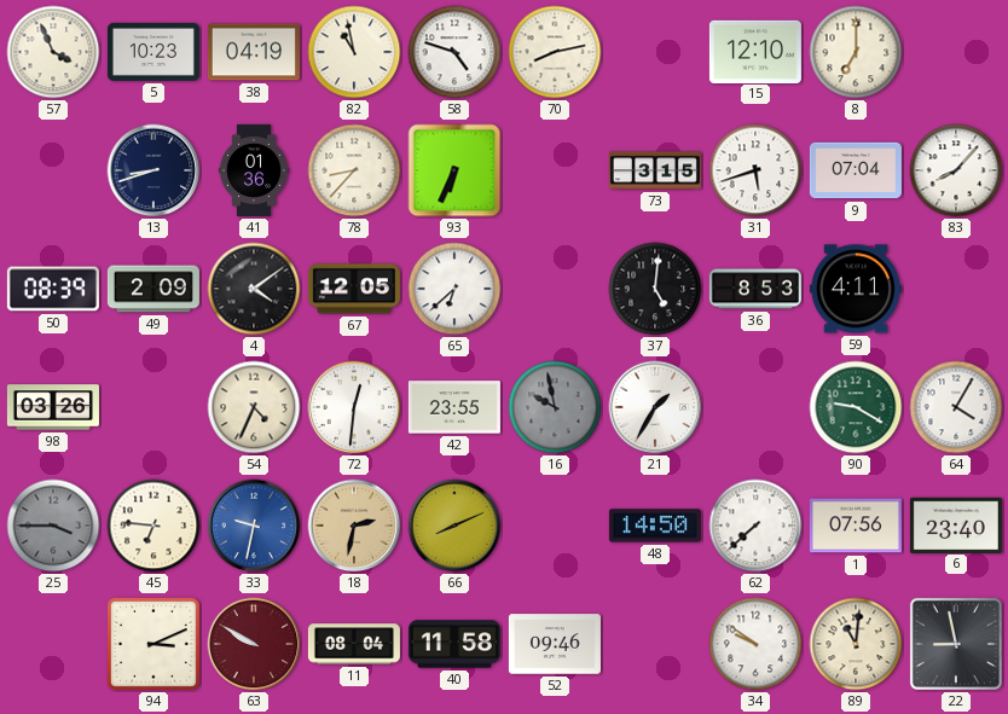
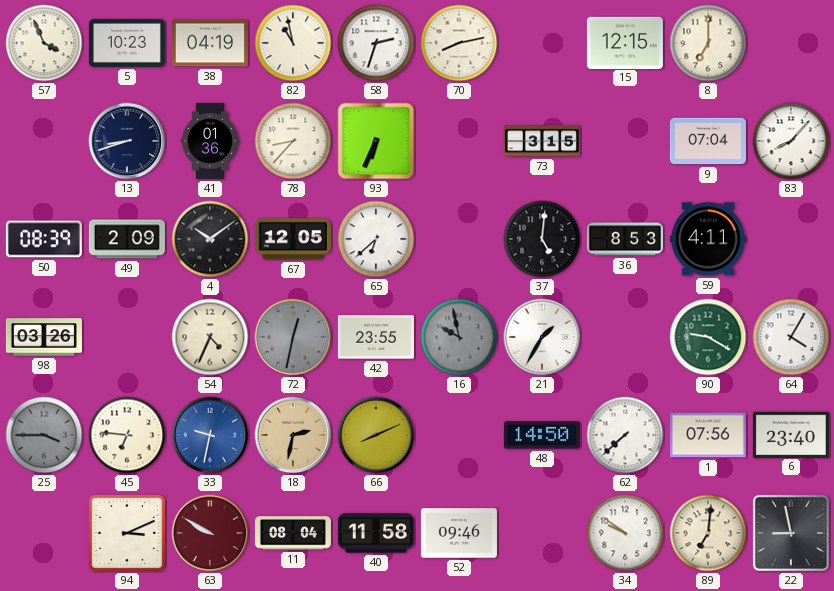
58: 4:48 -> 2:33 (376, 43)
15: 12:10 -> 12:15 (625, 42)
31: 5:42 -> none (755, 170)
4: 4:09 -> 10:09 (210, 239)
72: 12:31 -> 12:32 (293, 337)
72 dial: white -> grey (293, 337)
89: 11:01 -> 7:01 (708, 533)
